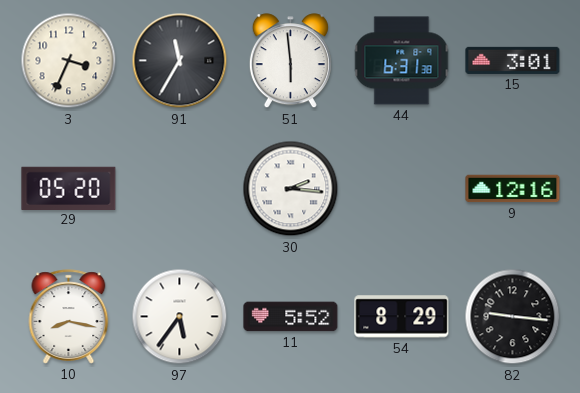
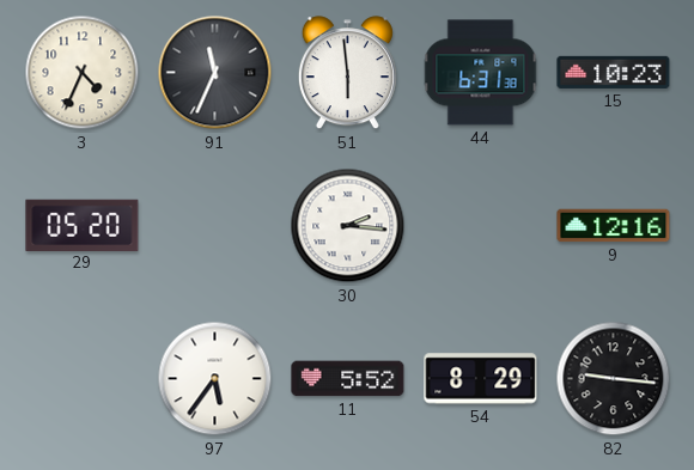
3: 3:34 -> 4:34 (83, 73)
91: 11:35 -> 11:34 (215, 73)
15: 3:01 -> 10:23 (614, 72)
10: 8:17 -> none (69, 317)
